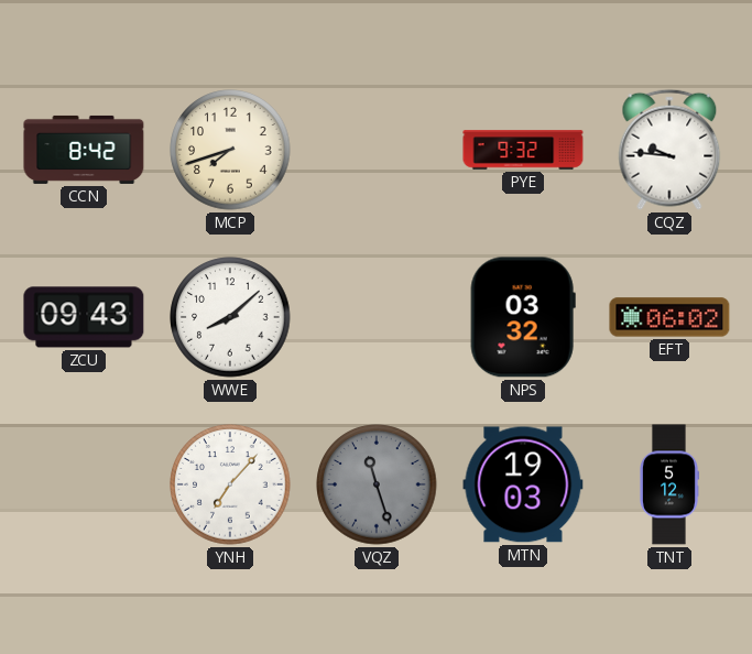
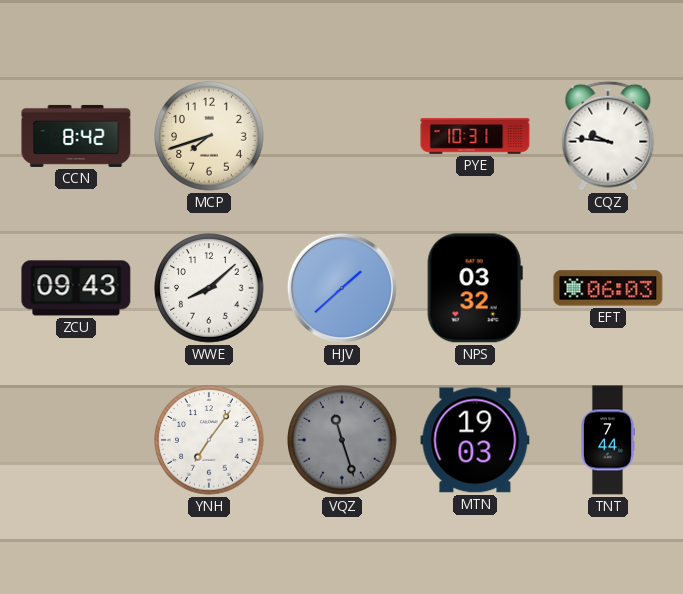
PYE: 9:32 -> 10:31 (475, 136)
HJV: none -> 1:38 (342, 288)
EFT: 06:02 -> 06:03 (608, 288)
YNH: 7:07 -> 7:06 (209, 440)
TNT: 5:12 -> 7:44 (608, 440)
